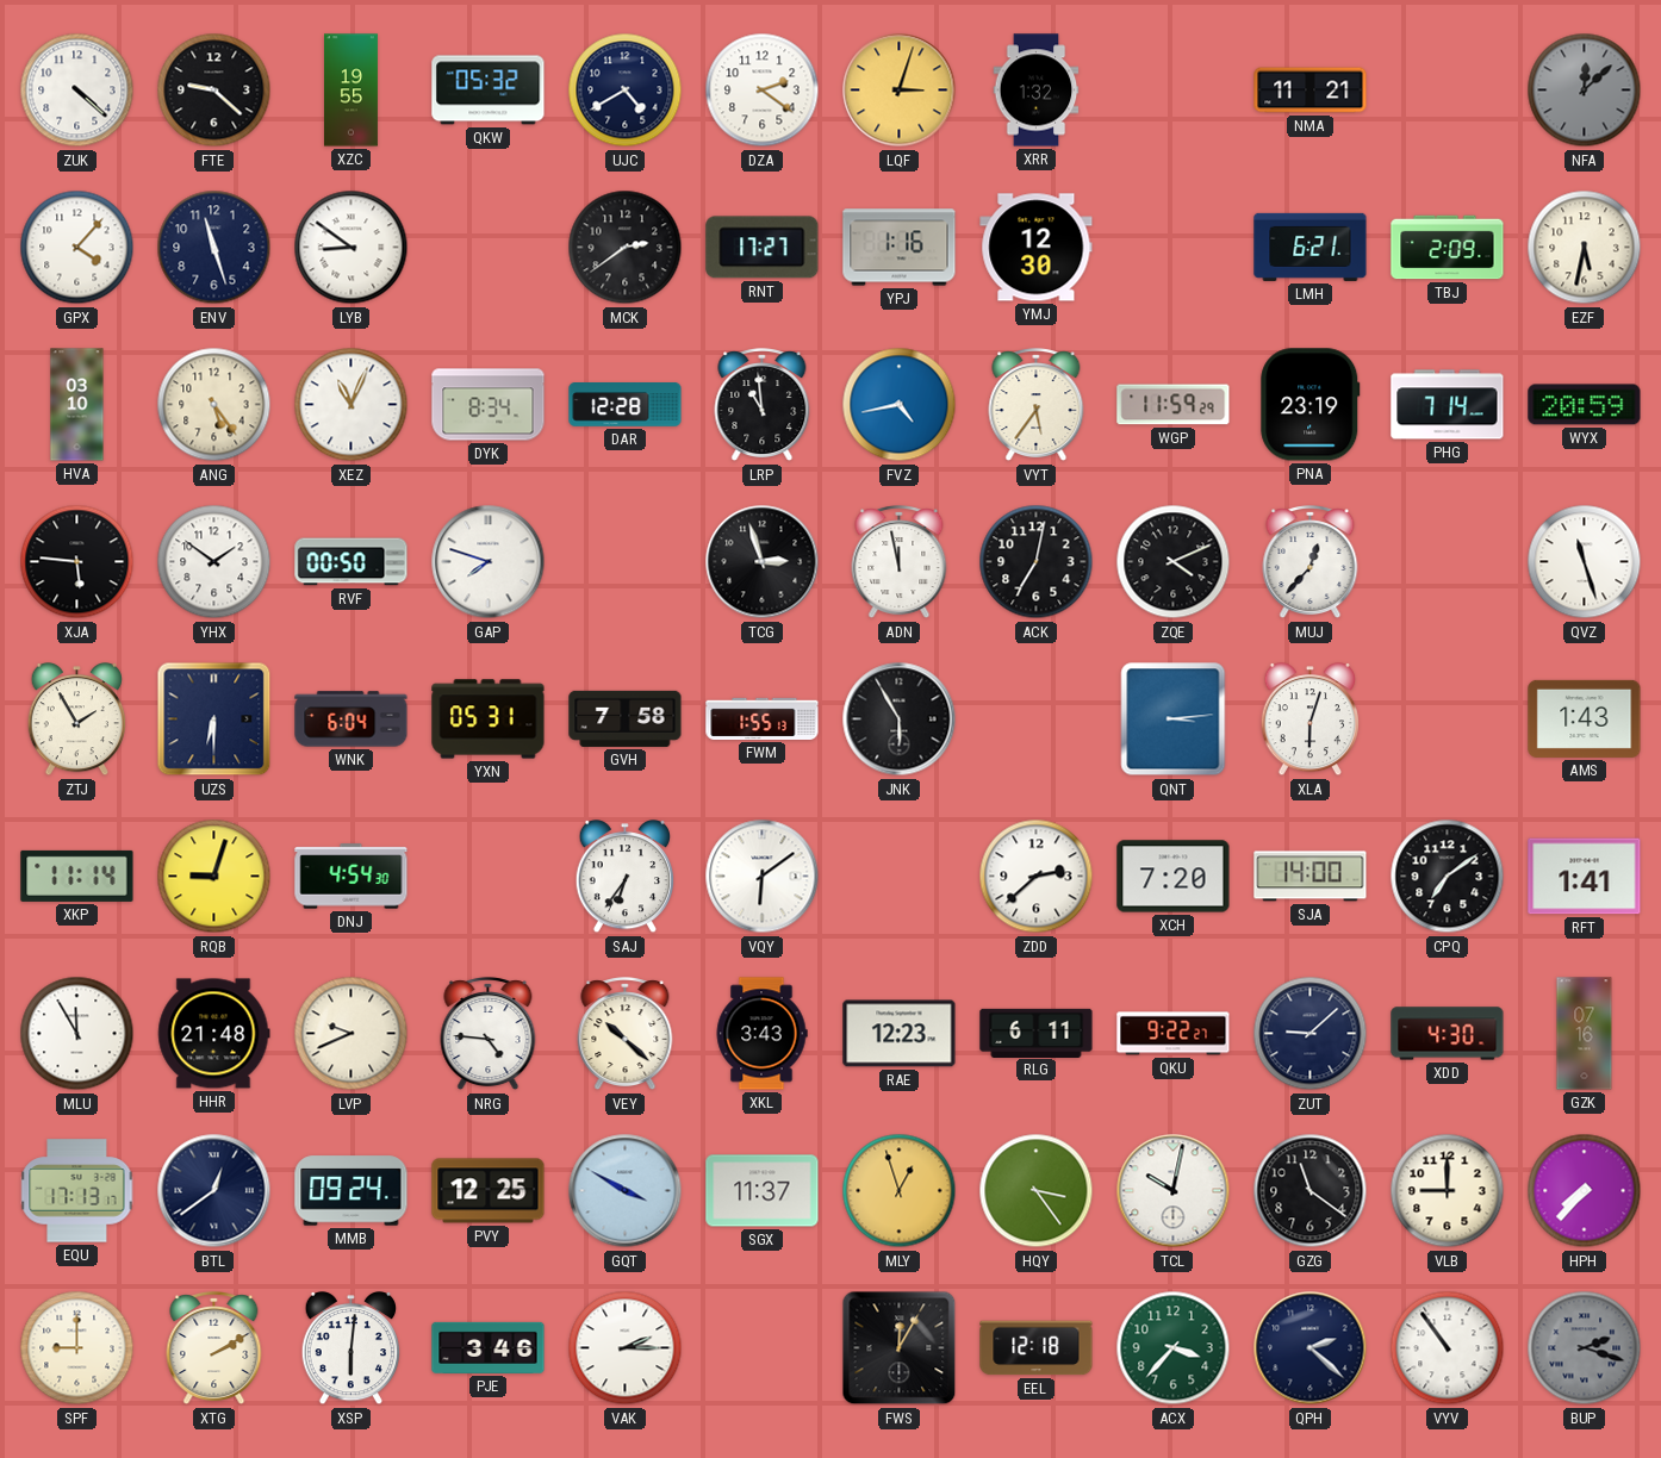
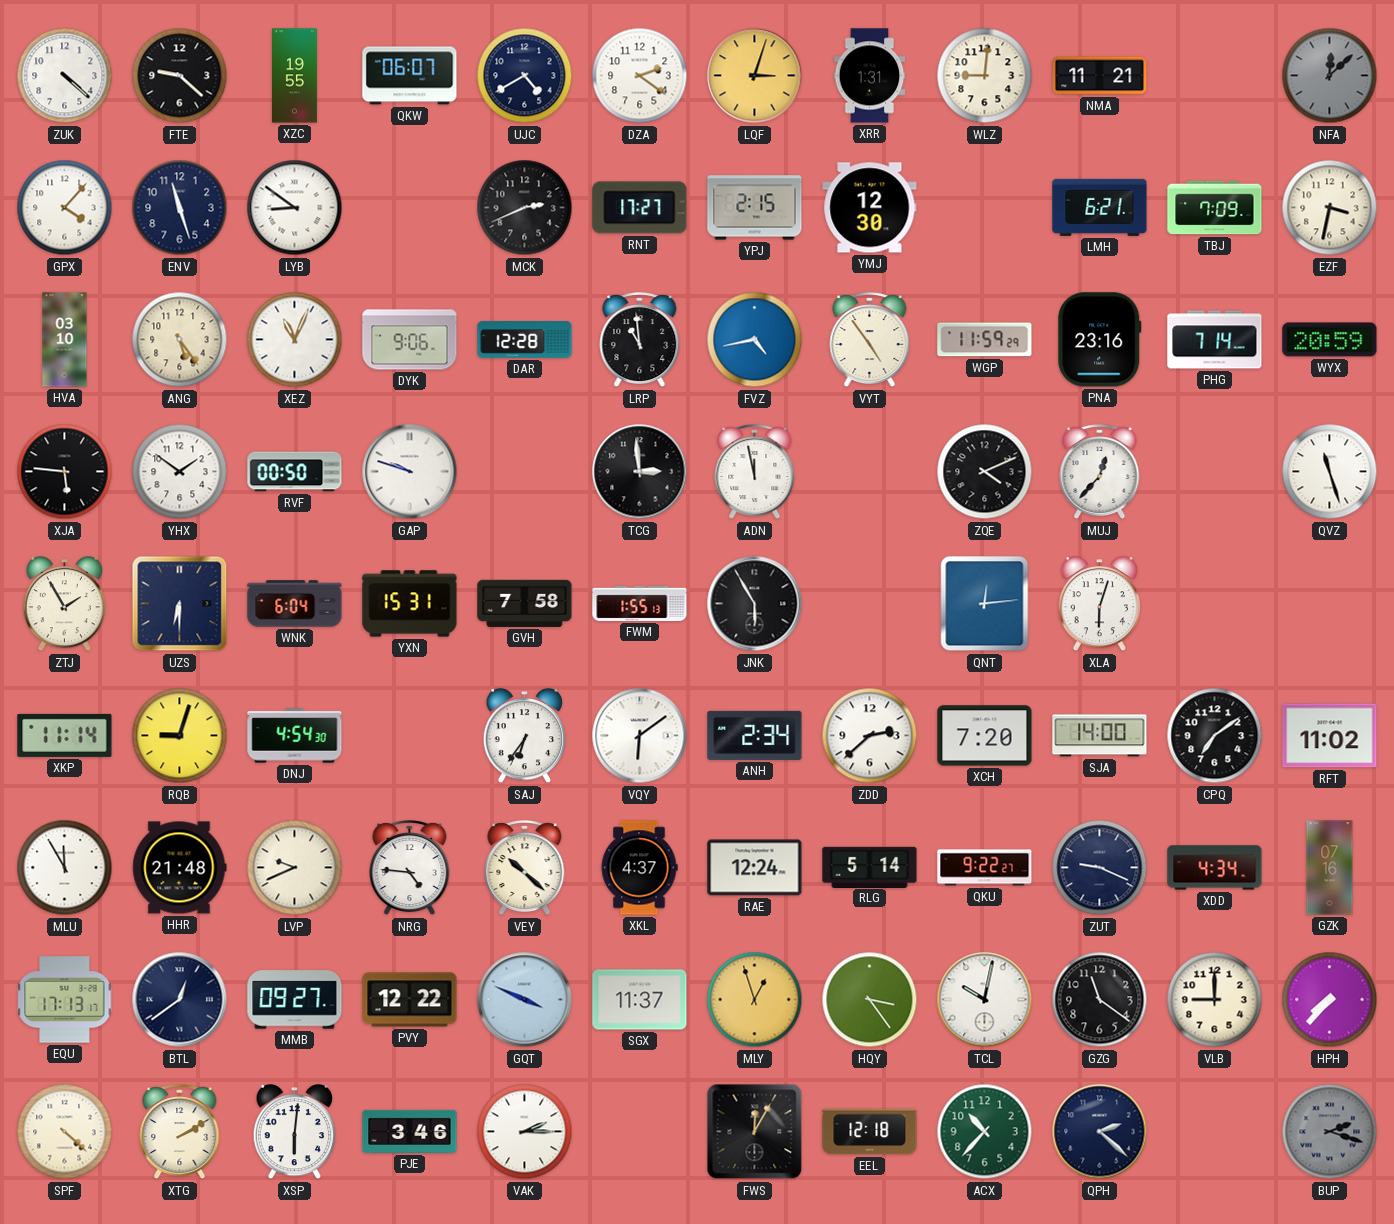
QKW: 05:32 -> 06:07 (410, 76)
XRR: 1:32 -> 1:31 (870, 76)
WLZ: none -> 9:01 (985, 76)
MCK: 2:39 -> 2:41 (525, 208)
YPJ: 1:16 -> 2:15 (755, 208)
TBJ: 2:09 -> 7:09 (1215, 208)
EZF: 5:32 -> 3:32 (1330, 208)
DYK: 8:34 -> 9:06 (410, 340)
VYT: 5:36 -> 4:54 (870, 340)
PNA: 23:19 -> 23:16 (1100, 340)
GAP: 7:48 -> 9:48 (410, 472)
TCG: 2:57 -> 2:59 (640, 472)
ACK: 7:02 -> none (1037, 562)
YXN: 05:31 -> 15:31 (410, 604)
QNT: 3:14 -> 12:14 (985, 604)
AMS: 1:43 -> none (1585, 718)
ANH: none -> 2:34 (755, 735)
RFT: 1:41 -> 11:02 (1330, 736)
XKL: 3:43 -> 4:37 (639, 868)
RAE: 12:23 -> 12:24 (755, 868)
RLG: 6:11 -> 5:14 (870, 867)
ZUT: 9:08 -> 9:19 (1100, 868)
XDD: 4:30 -> 4:34 (1215, 868)
MMB: 09:24 -> 09:27 (295, 1000)
PVY: 12:25 -> 12:22 (410, 1000)
GQT: 3:50 -> 3:49 (525, 1000)
SPF: 9:00 -> 4:22 (65, 1132)
ACX: 3:37 -> 10:37 (985, 1132)
VYV: 10:54 -> none (1448, 1348)
